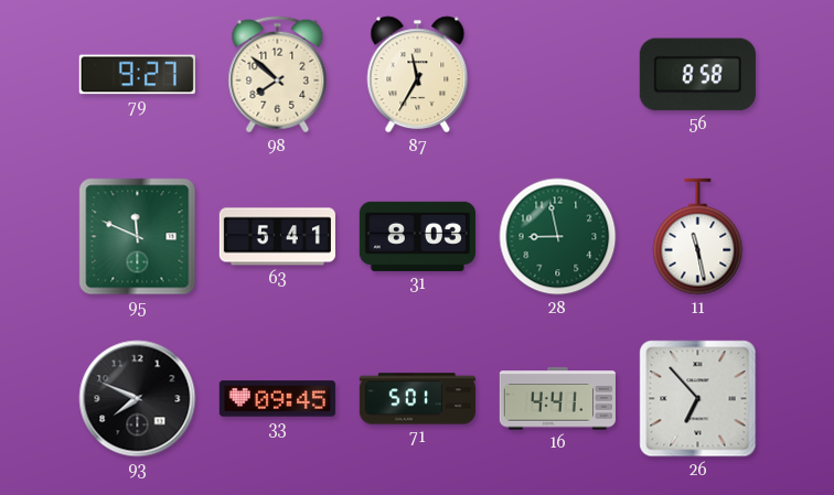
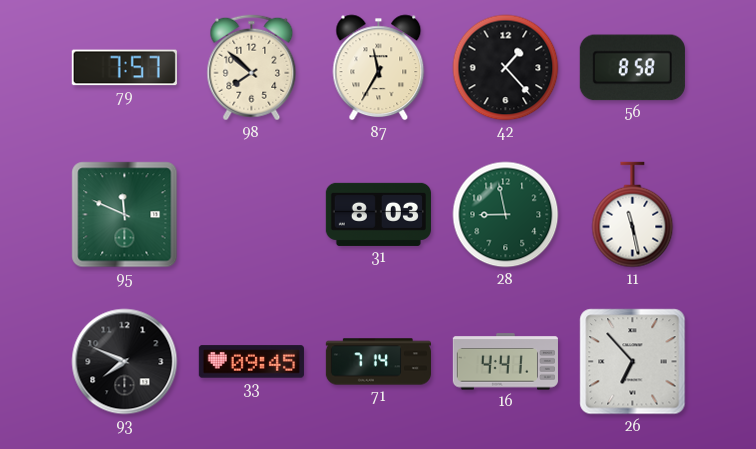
79: 9:27 -> 7:57 (124, 68)
42: none -> 1:23 (506, 68)
63: 5:41 -> none (277, 237)
71: 5:01 -> 7:14 (378, 362)
